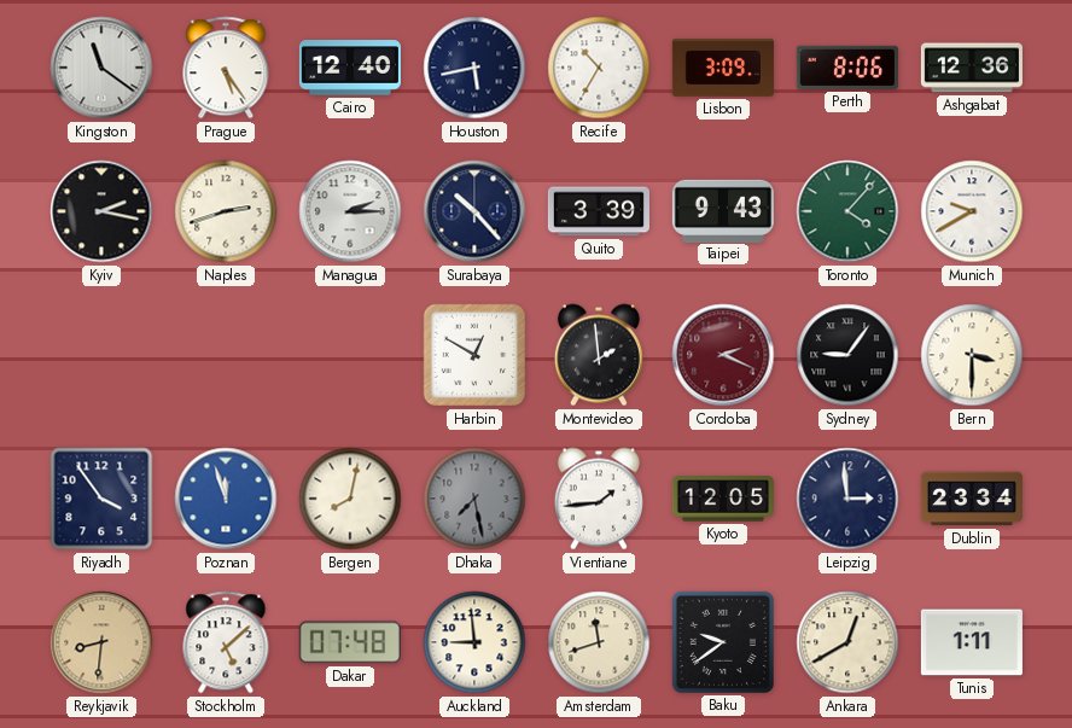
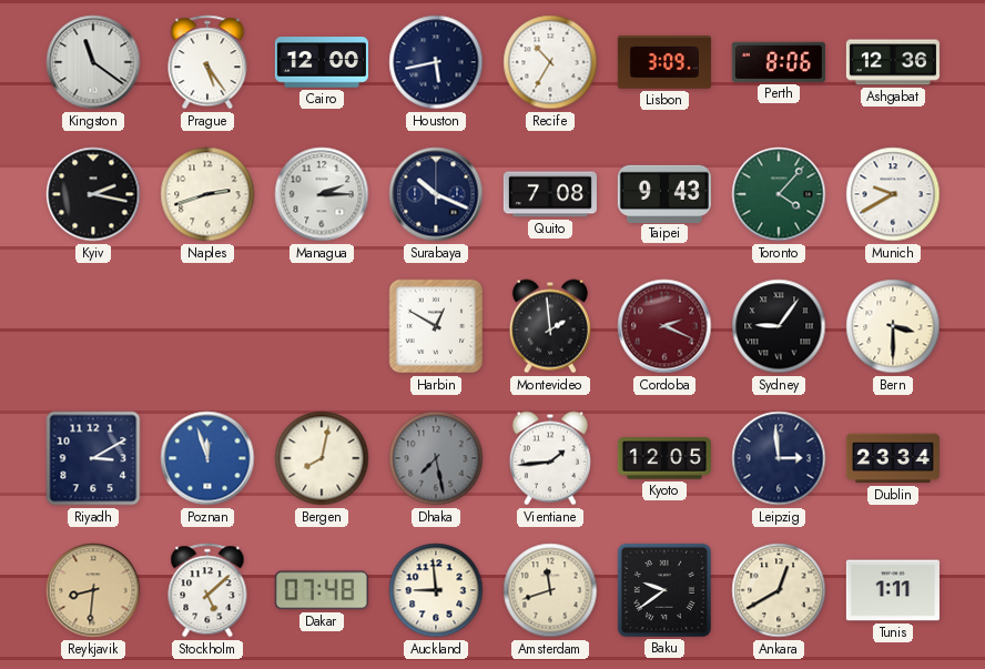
Cairo: 12:40 -> 12:00 (322, 62)
Surabaya: 10:23 -> 10:19 (436, 194)
Quito: 3:39 -> 7:08 (550, 194)
Riyadh: 3:54 -> 3:10 (93, 458)
